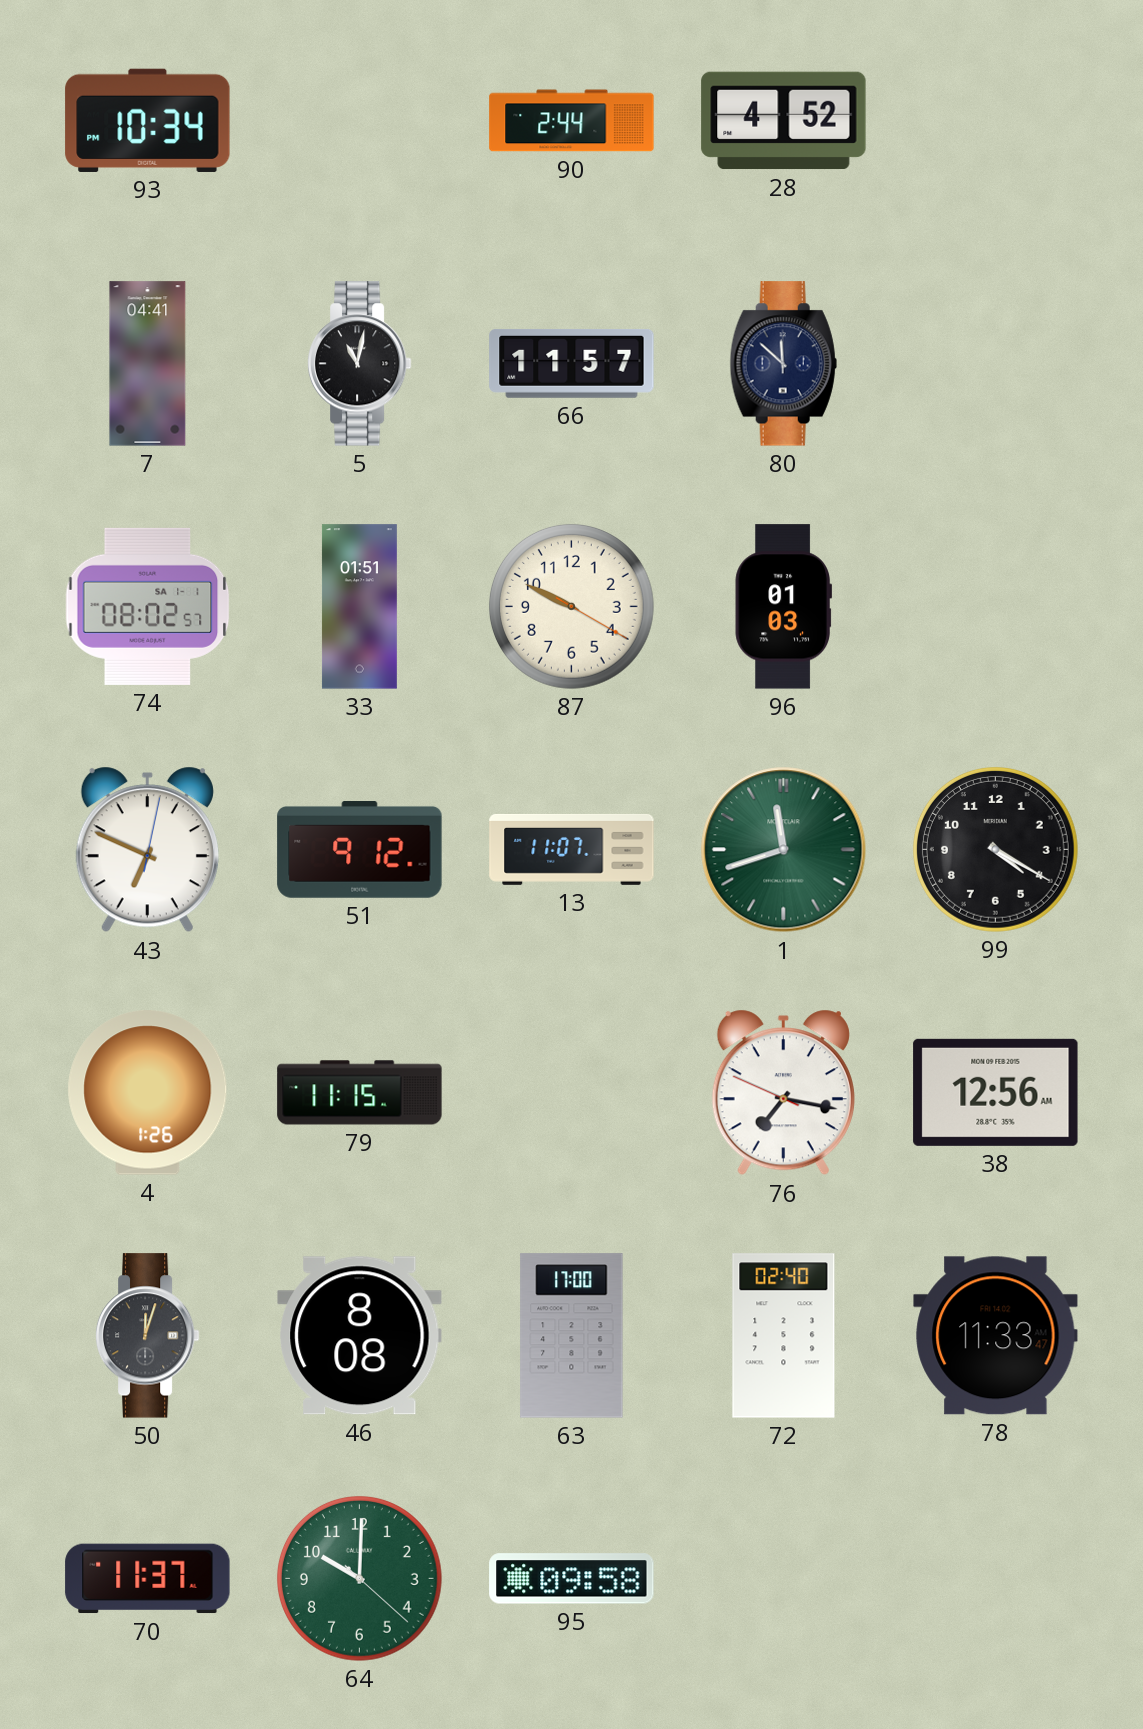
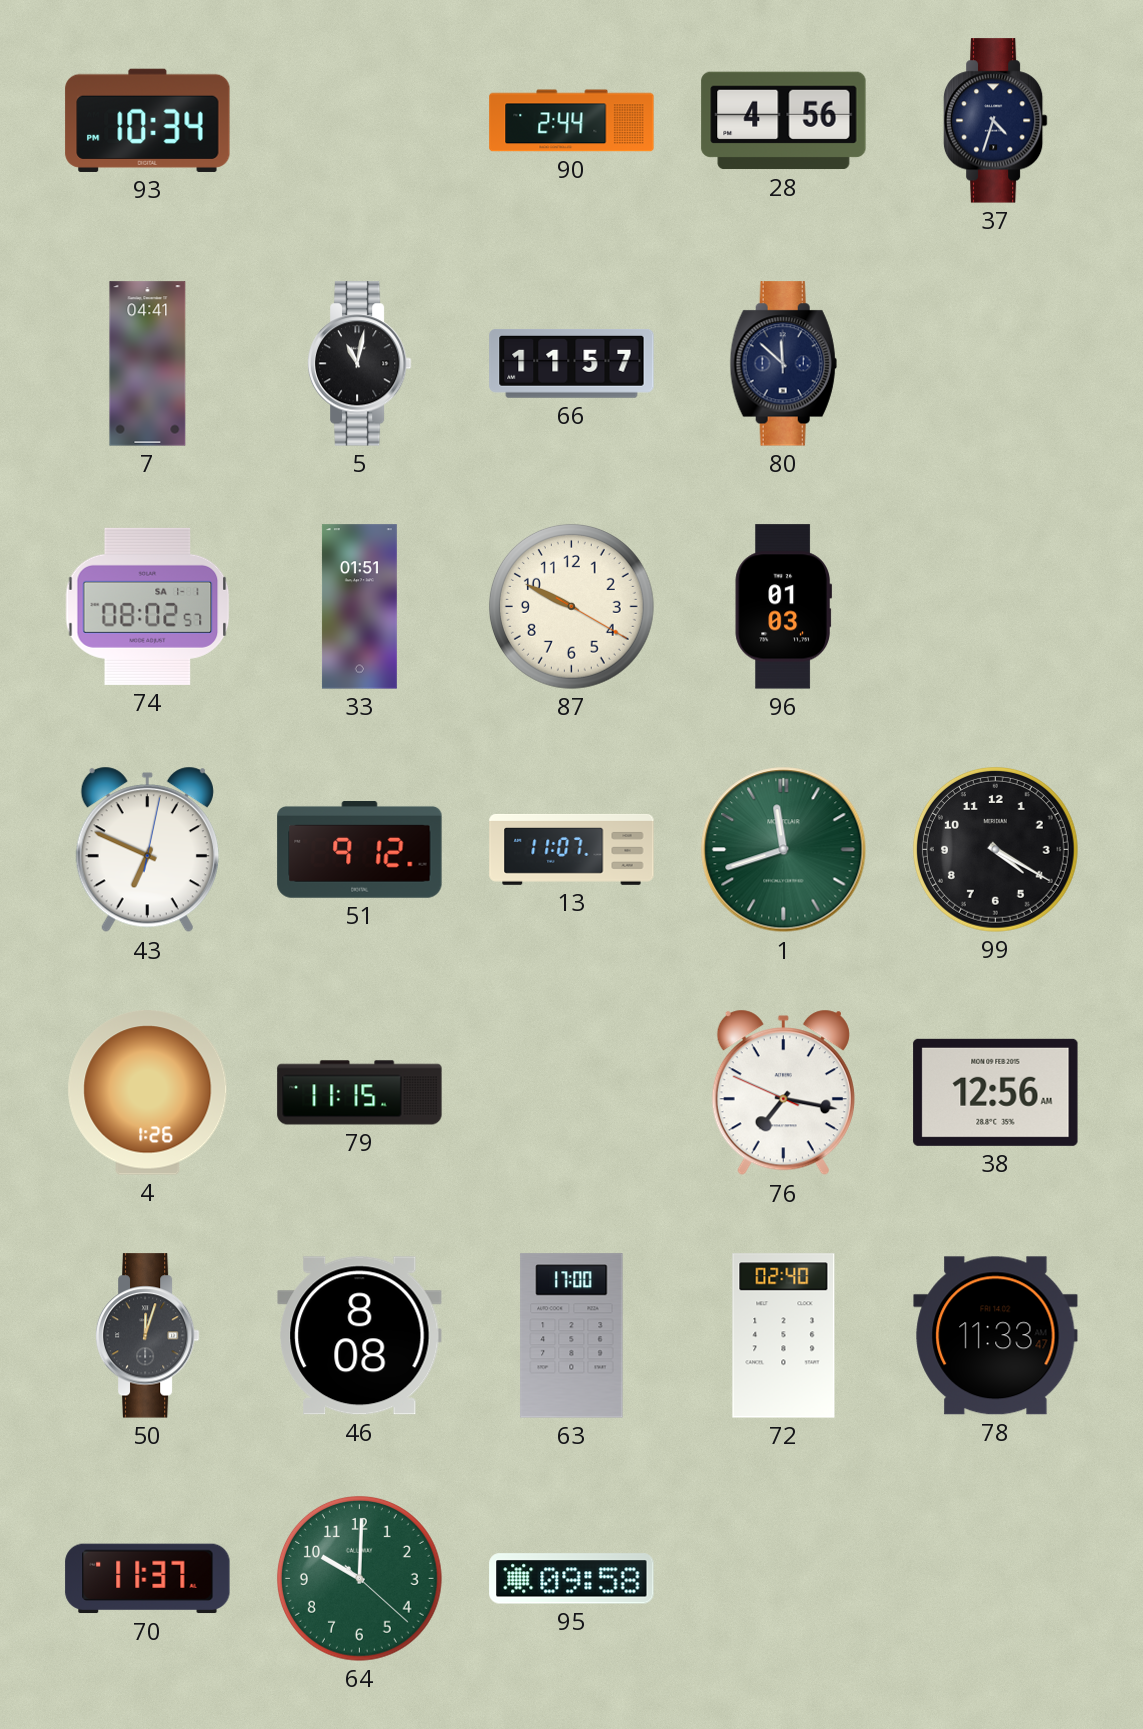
28: 4:52 -> 4:56 (784, 121)
37: none -> 4:33 (995, 121)
